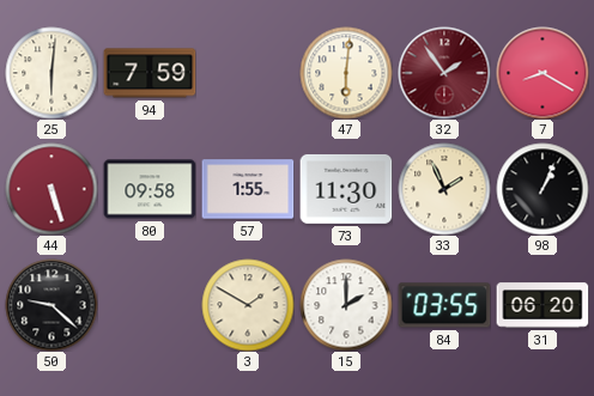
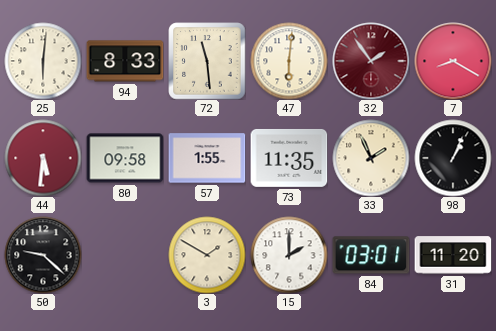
94: 7:59 -> 8:33 (125, 61)
72: none -> 11:29 (207, 61)
44: 5:27 -> 5:31 (43, 158)
73: 11:30 -> 11:35 (289, 158)
84: 03:55 -> 03:01 (371, 255)
31: 06:20 -> 11:20 (453, 255)
